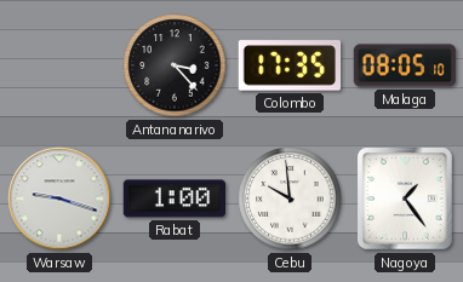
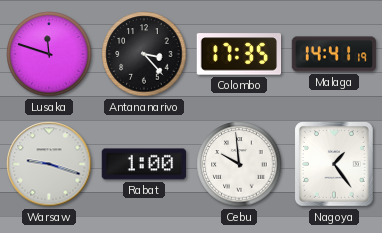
Lusaka: none -> 11:48 (49, 54)
Malaga: 08:05 -> 14:41 (334, 54)
